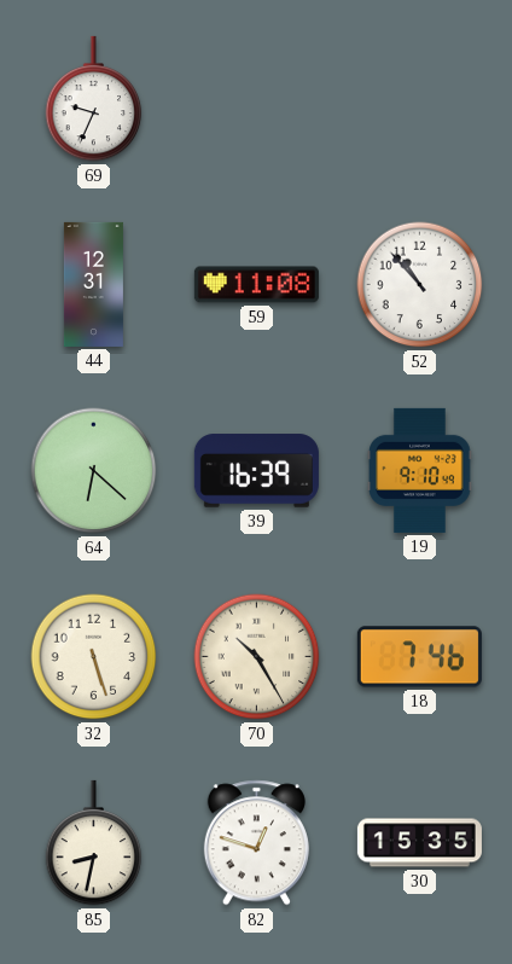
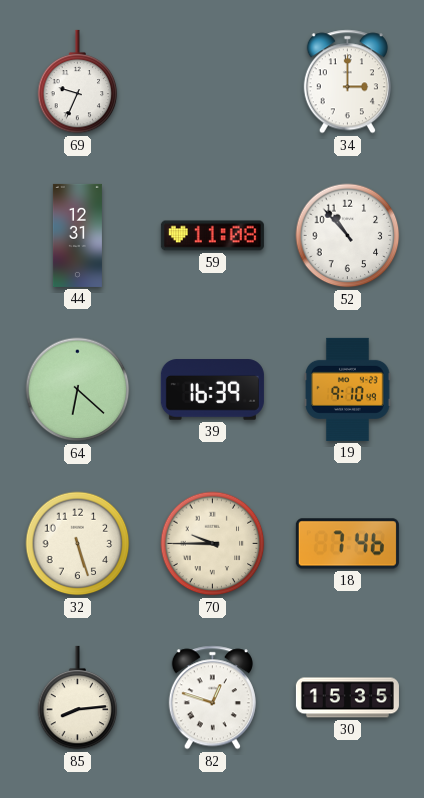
34: none -> 3:00 (347, 82)
70: 10:25 -> 9:45 (213, 544)
85: 8:32 -> 8:14 (78, 698)
